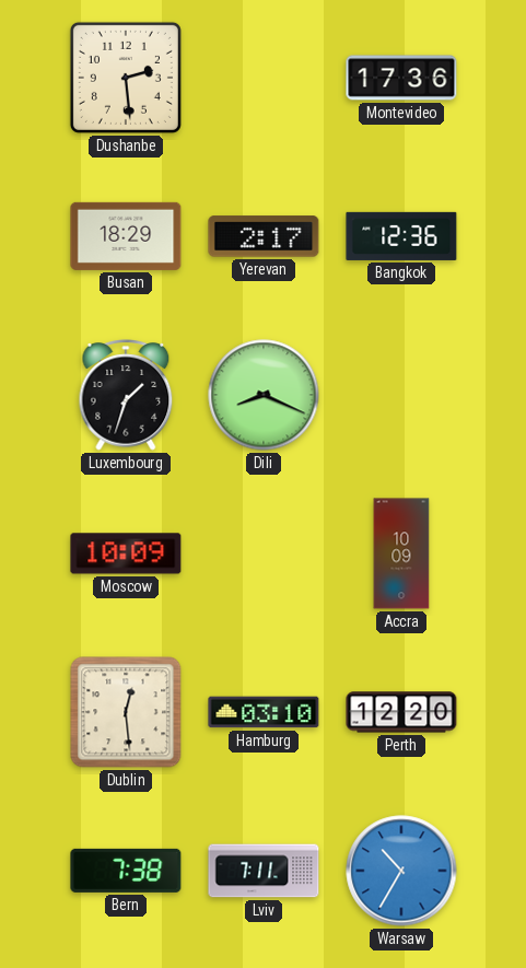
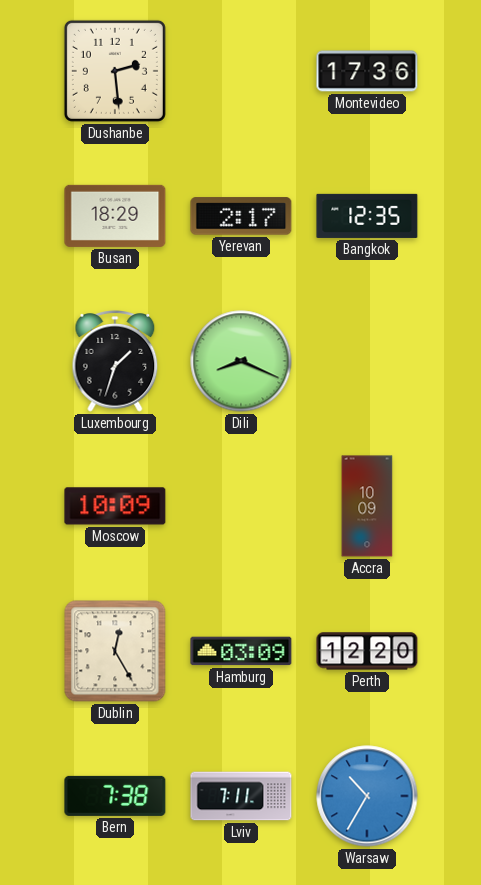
Bangkok: 12:36 -> 12:35 (367, 216)
Dublin: 12:29 -> 12:25 (115, 651)
Hamburg: 03:10 -> 03:09 (241, 651)
